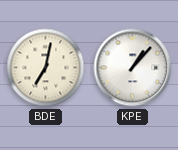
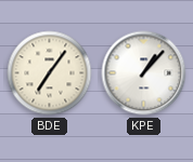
BDE: 7:02 -> 7:06 (50, 73)
